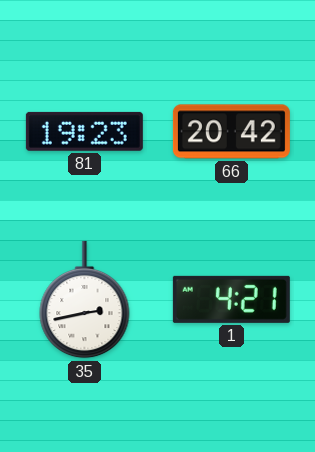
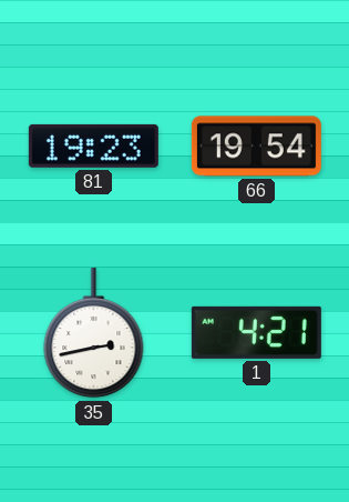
66: 20:42 -> 19:54 (256, 147)
